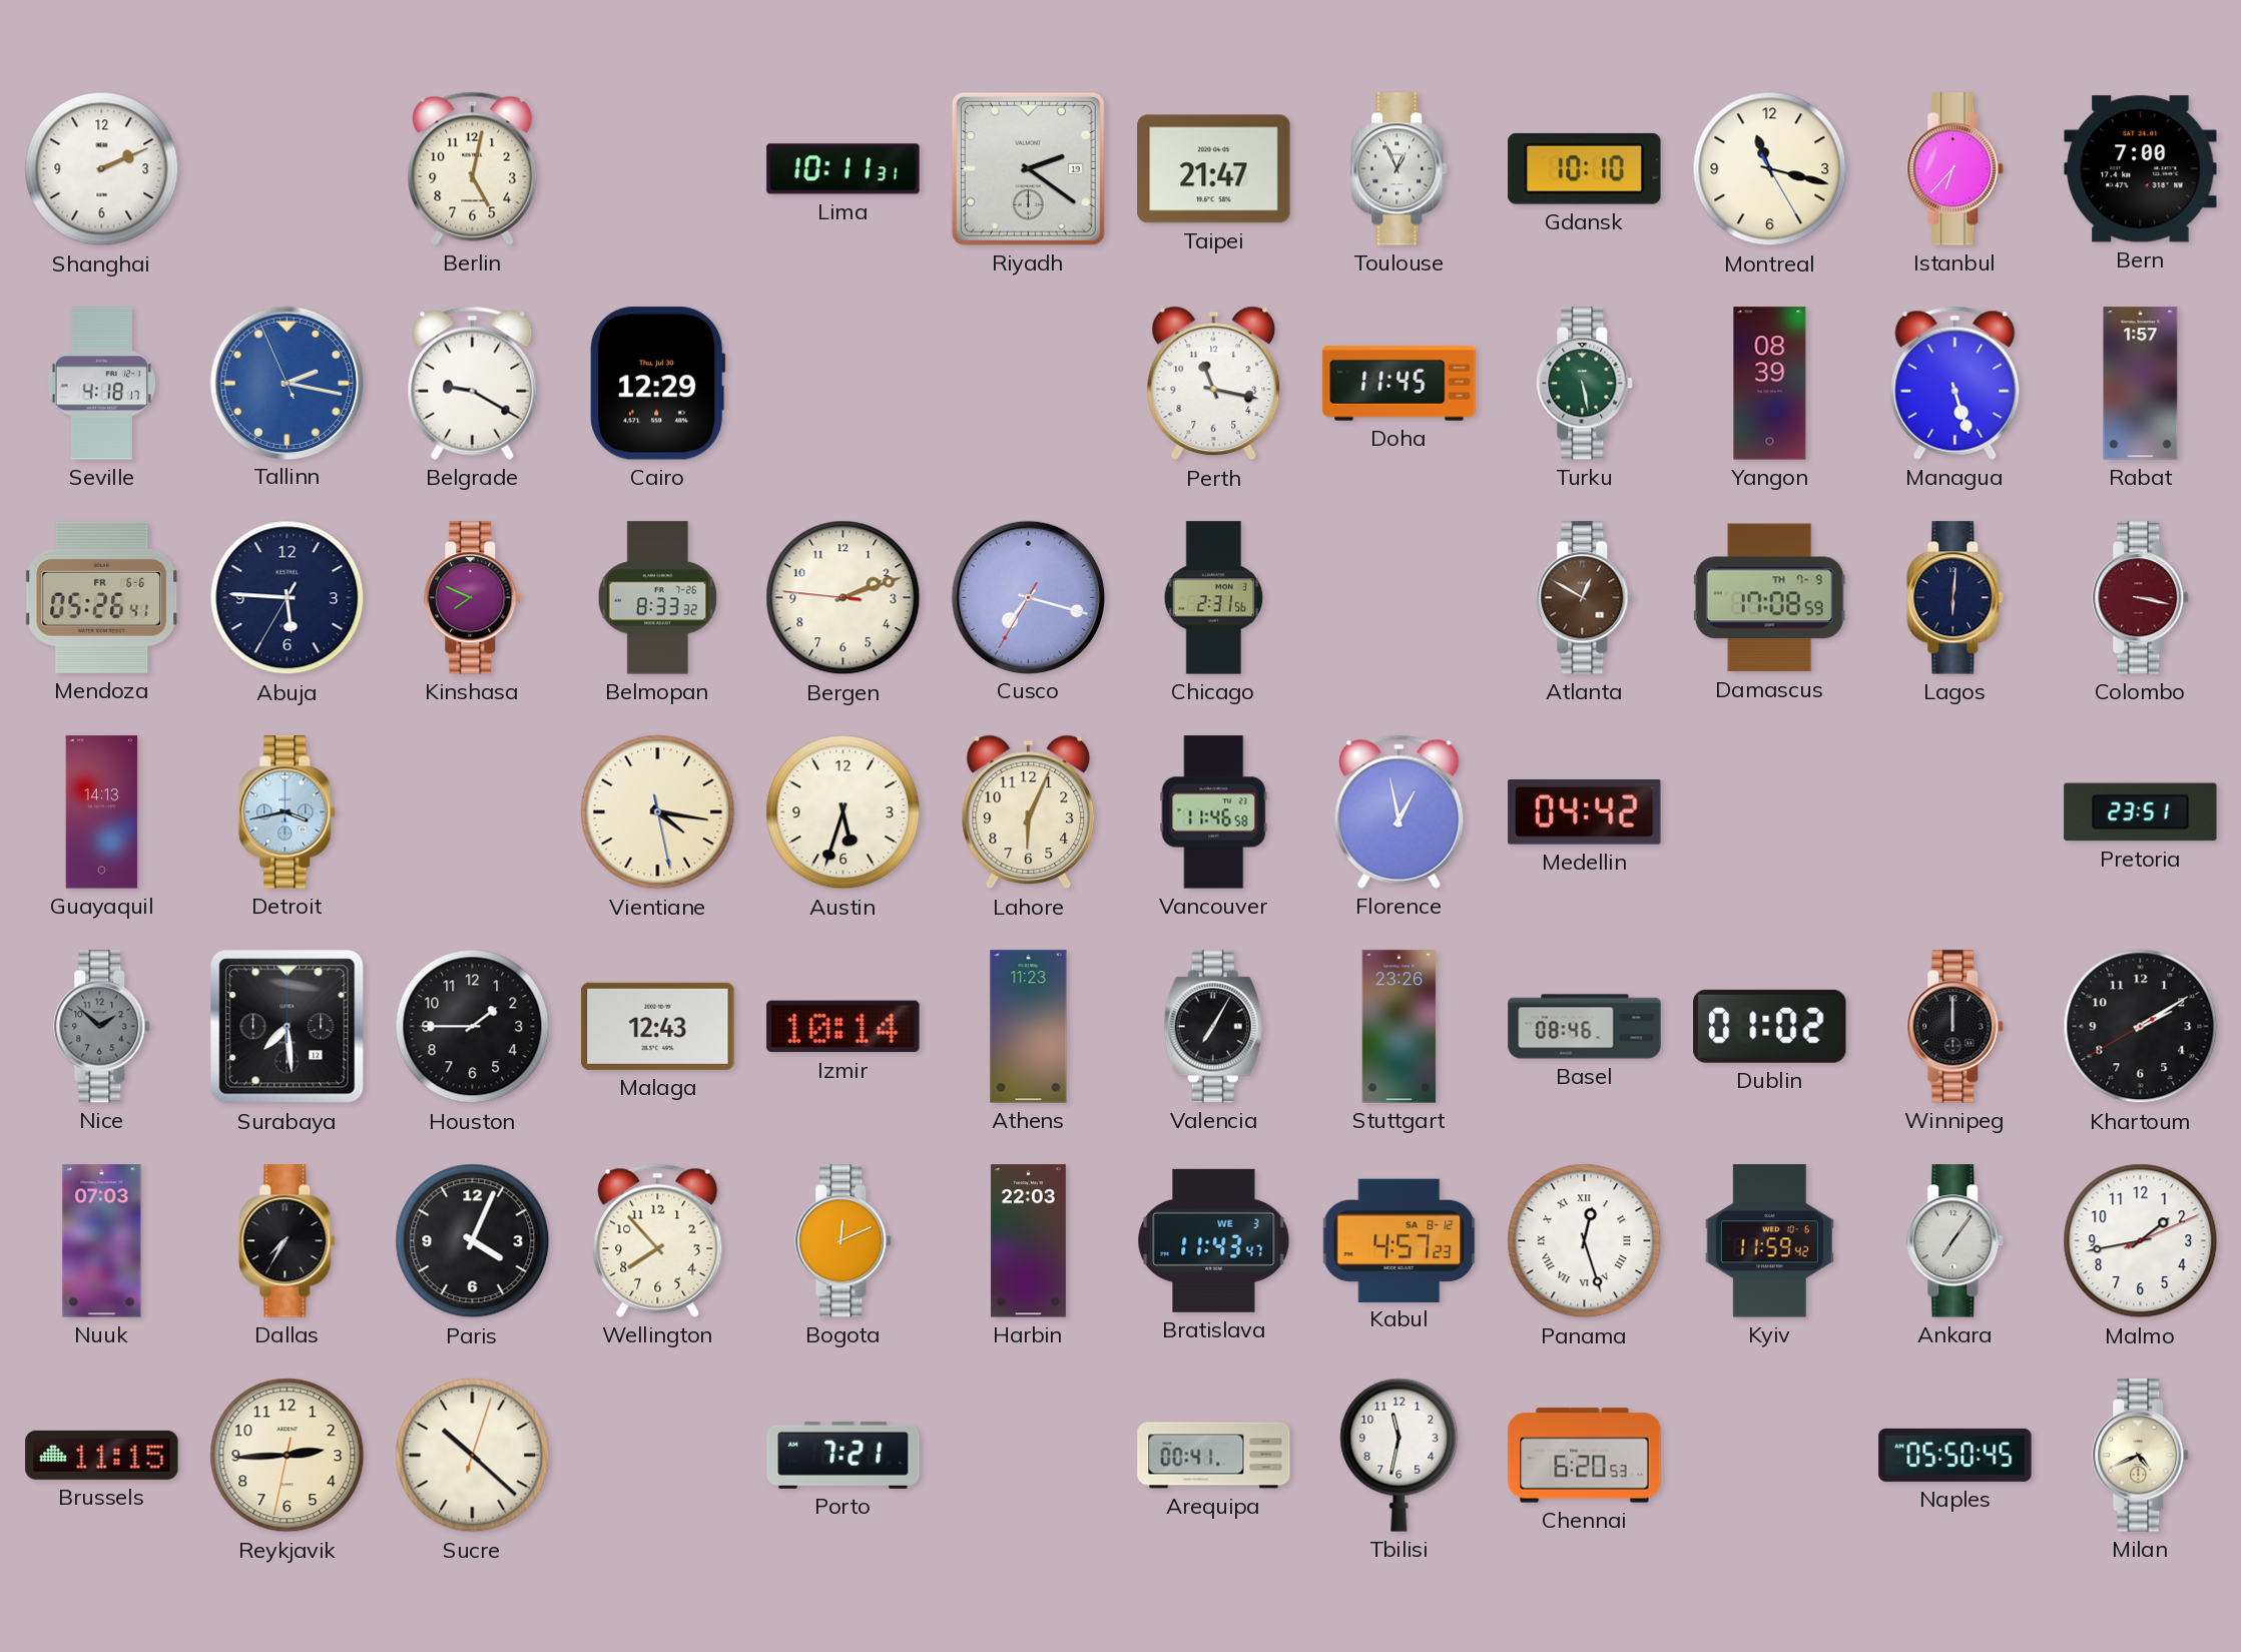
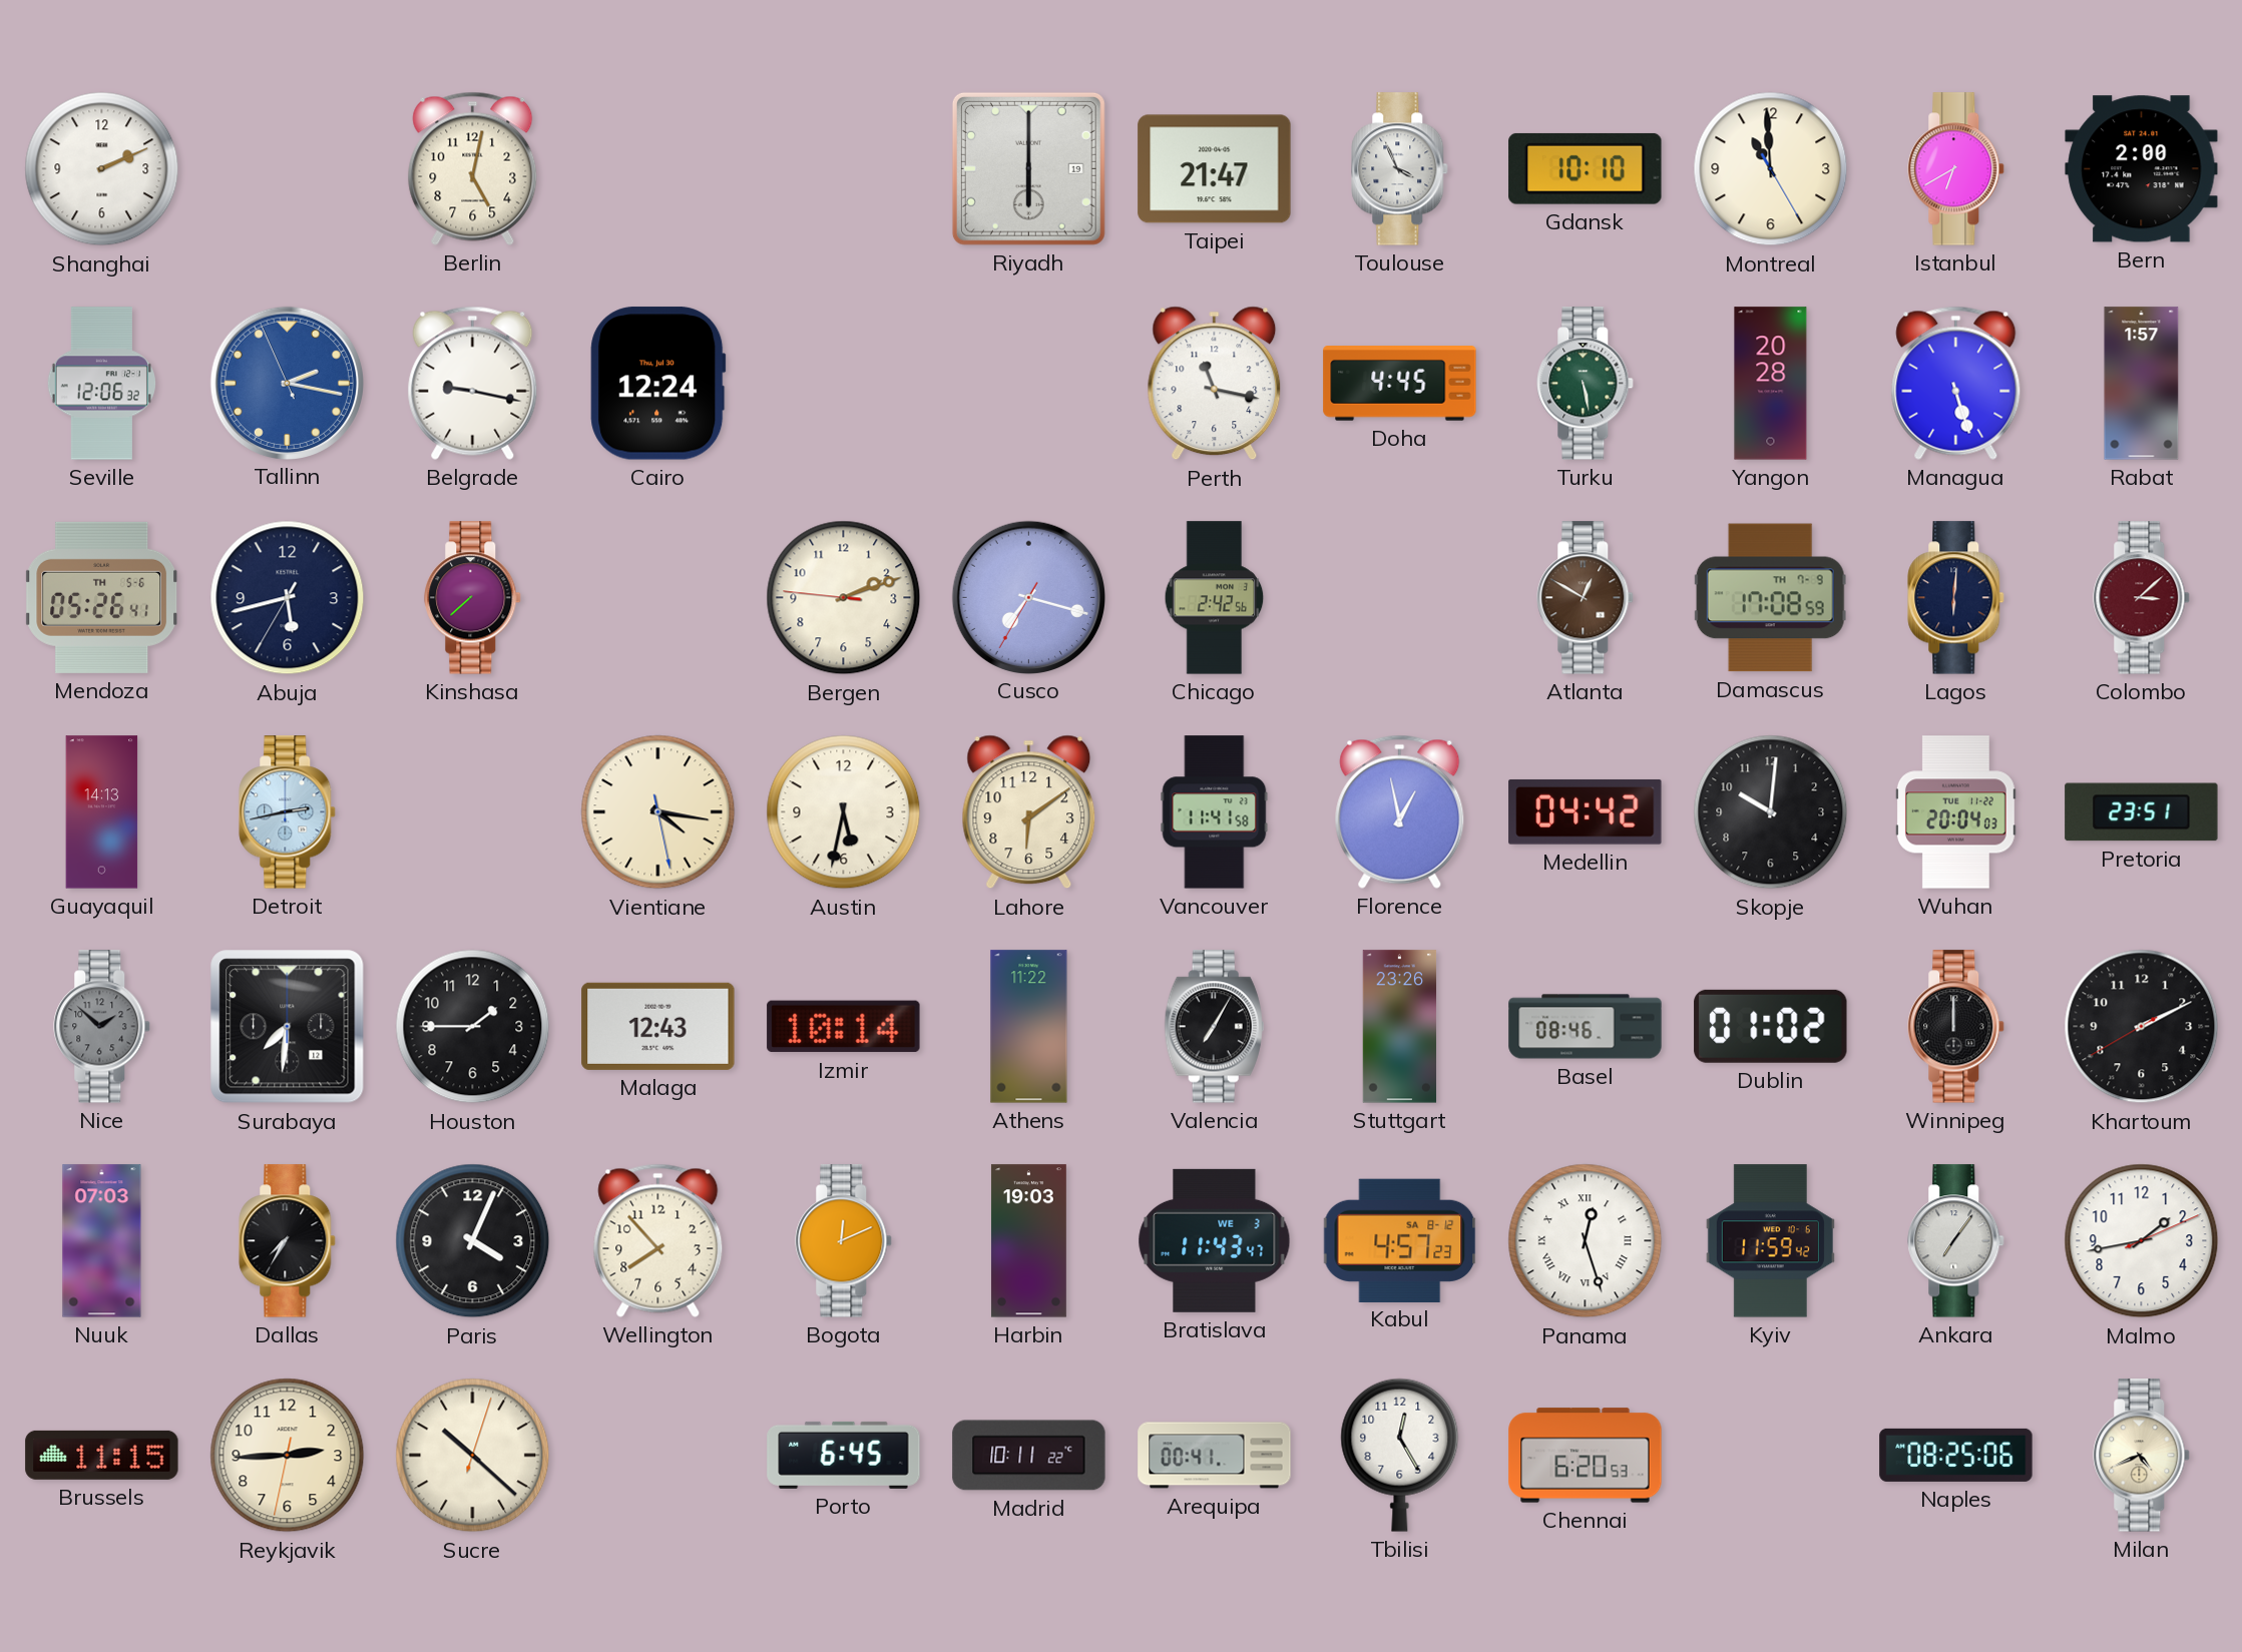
Lima: 10:11 -> none (844, 169)
Riyadh: 2:21 -> 6:00 (1028, 168)
Toulouse: 12:56 -> 3:56 (1400, 169)
Montreal: 11:17 -> 10:59 (1771, 169)
Istanbul: 6:37 -> 6:40 (1956, 169)
Bern: 7:00 -> 2:00 (2142, 169)
Seville: 4:18 -> 12:06 (101, 384)
Belgrade: 9:20 -> 9:17 (473, 383)
Cairo: 12:29 -> 12:24 (658, 384)
Doha: 11:45 -> 4:45 (1400, 384)
Yangon: 08:39 -> 20:28 (1771, 384)
Mendoza date: FR 6-6 -> TH 5-6 (102, 597)
Abuja: 5:45 -> 5:42 (288, 598)
Kinshasa: 7:49 -> 7:38 (473, 598)
Belmopan: 8:33 -> none (658, 598)
Chicago: 2:31 -> 2:42 (1215, 598)
Colombo: 3:17 -> 3:08 (2142, 598)
Detroit: 3:43 -> 2:43 (288, 812)
Austin: 5:33 -> 5:32 (844, 812)
Lahore: 6:04 -> 6:09 (1029, 812)
Vancouver: 11:46 -> 11:41 (1215, 812)
Skopje: none -> 10:01 (1771, 812)
Wuhan: none -> 20:04 (1955, 812)
Surabaya: 7:29 -> 7:31 (288, 1027)
Athens: 11:23 -> 11:22 (1029, 1027)
Khartoum: 2:09 -> 2:10 (2142, 1027)
Harbin: 22:03 -> 19:03 (1028, 1241)
Porto: 7:21 -> 6:45 (844, 1455)
Madrid: none -> 10:11 (1029, 1456)
Tbilisi: 11:32 -> 12:25 (1400, 1455)
Naples: 05:50 -> 08:25 (1956, 1455)
